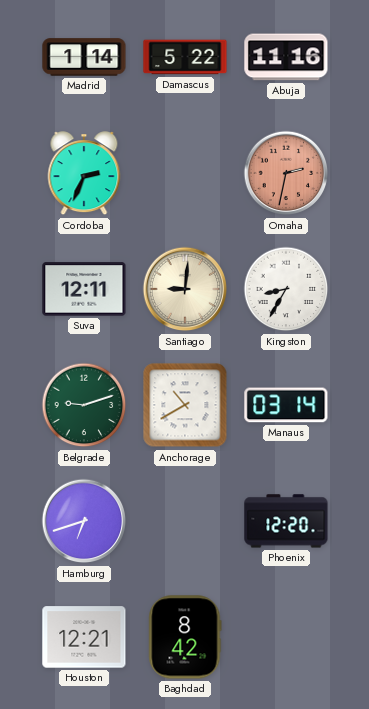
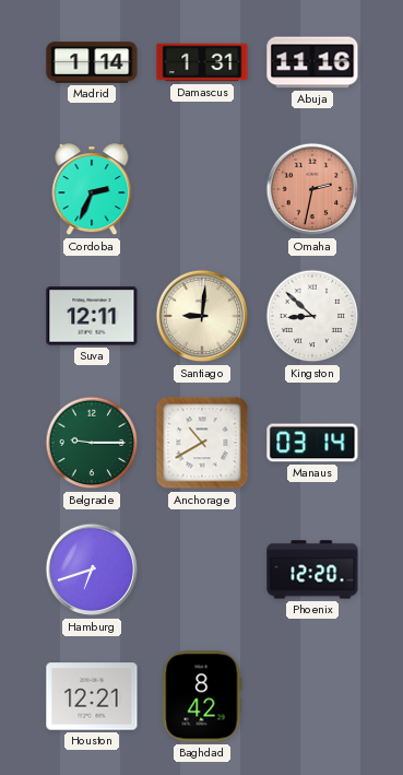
Damascus: 5:22 -> 1:31 (202, 62)
Kingston: 8:35 -> 8:52 (312, 316)
Belgrade: 9:12 -> 9:15 (92, 443)
